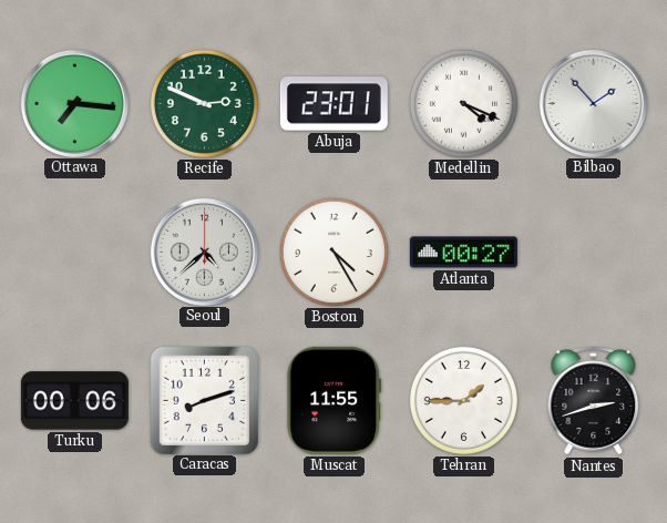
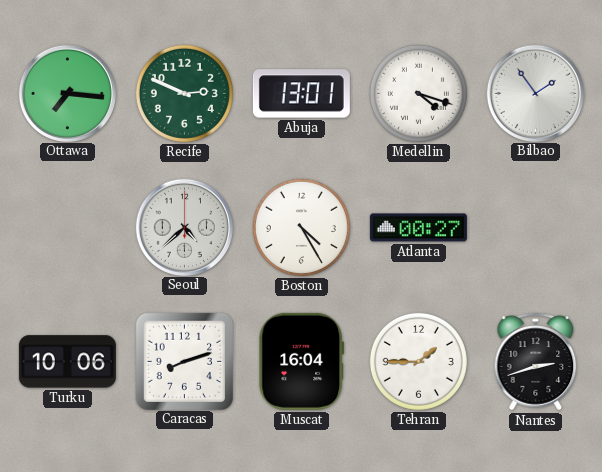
Abuja: 23:01 -> 13:01 (301, 94)
Medellin: 4:19 -> 4:18 (418, 93)
Bilbao: 1:53 -> 1:54 (535, 93)
Turku: 00:06 -> 10:06 (67, 362)
Muscat: 11:55 -> 16:04 (302, 361)
